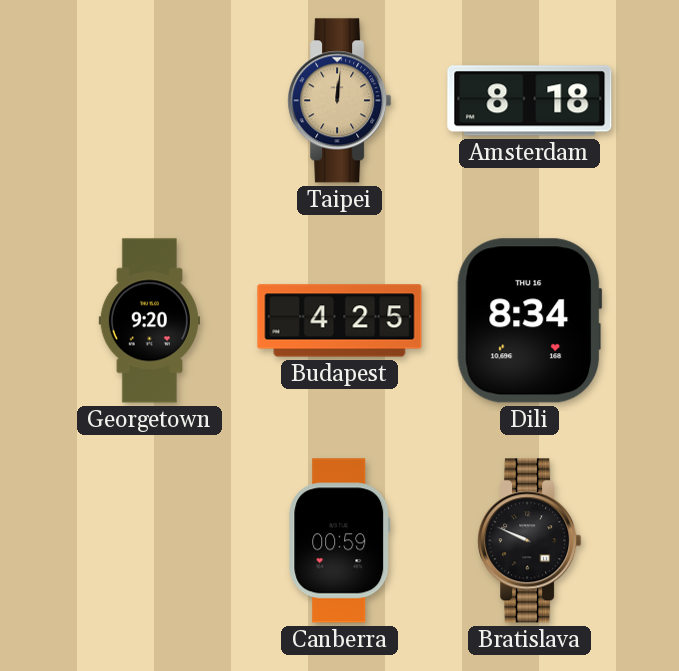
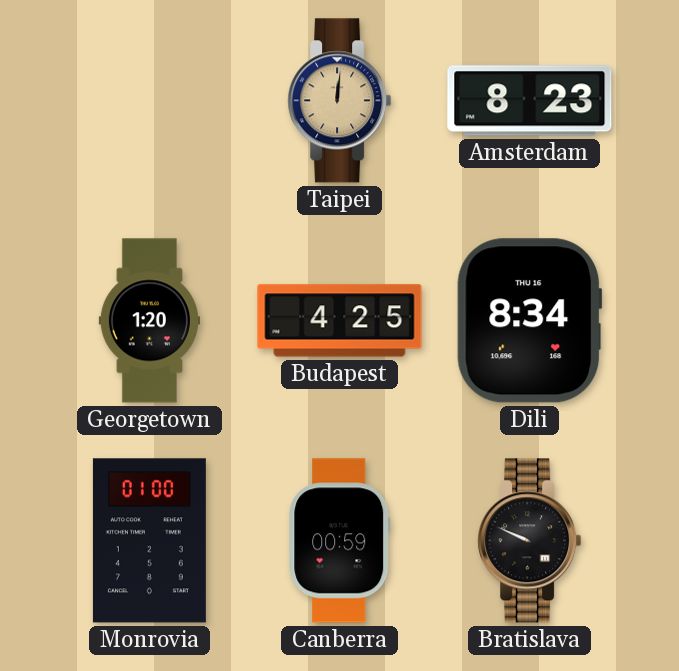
Amsterdam: 8:18 -> 8:23 (530, 101)
Georgetown: 9:20 -> 1:20 (149, 321)
Monrovia: none -> 01:00 (149, 541)
